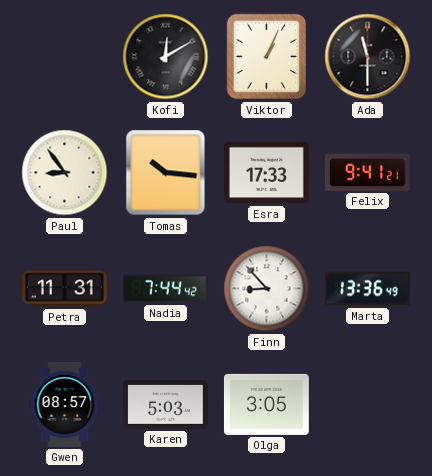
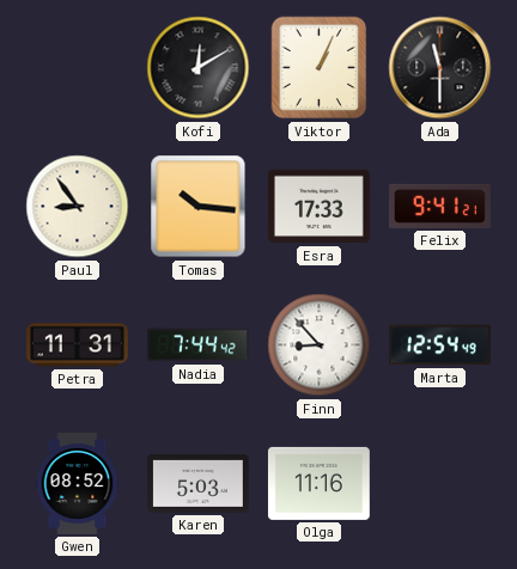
Marta: 13:36 -> 12:54 (439, 345)
Gwen: 08:57 -> 08:52 (78, 484)
Olga: 3:05 -> 11:16 (318, 483)
